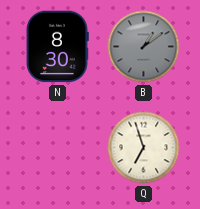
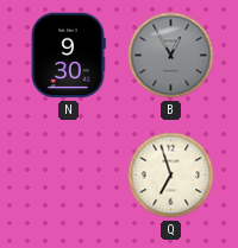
N: 8:30 -> 9:30 (68, 56)
B: 1:09 -> 12:55 (171, 56)
